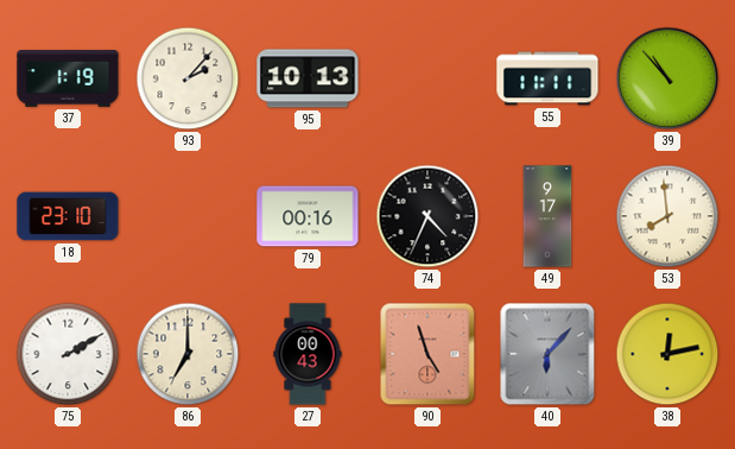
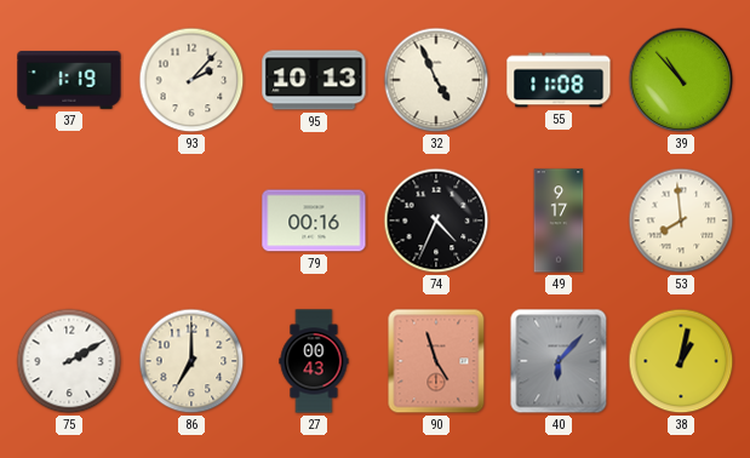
32: none -> 4:56 (436, 80)
55: 11:11 -> 11:08 (559, 80)
18: 23:10 -> none (68, 216)
38: 12:13 -> 1:02 (681, 361)
